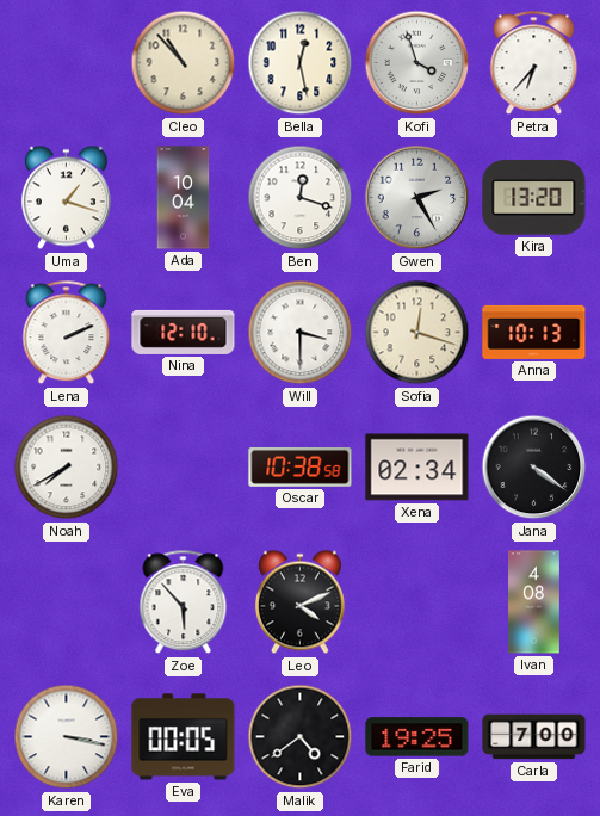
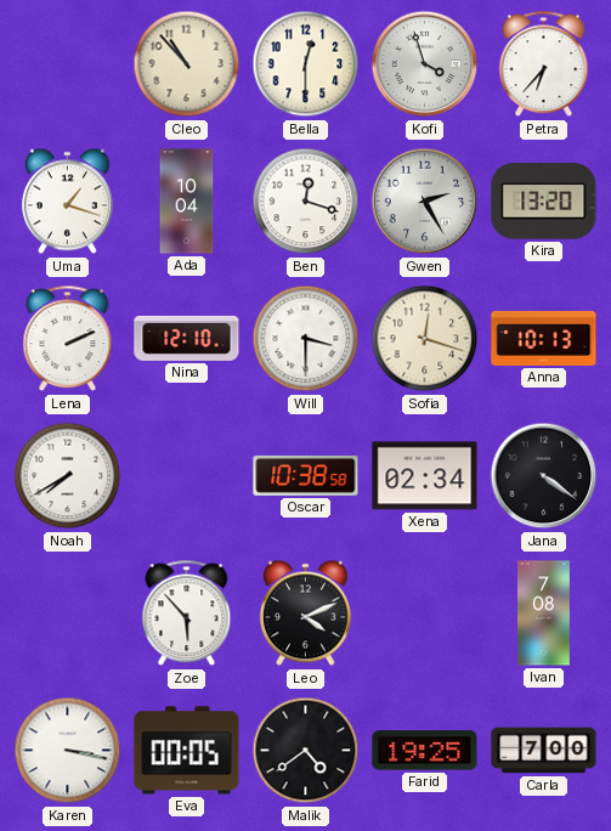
Bella: 12:28 -> 12:30 (306, 64)
Ivan: 4:08 -> 7:08 (544, 614)
